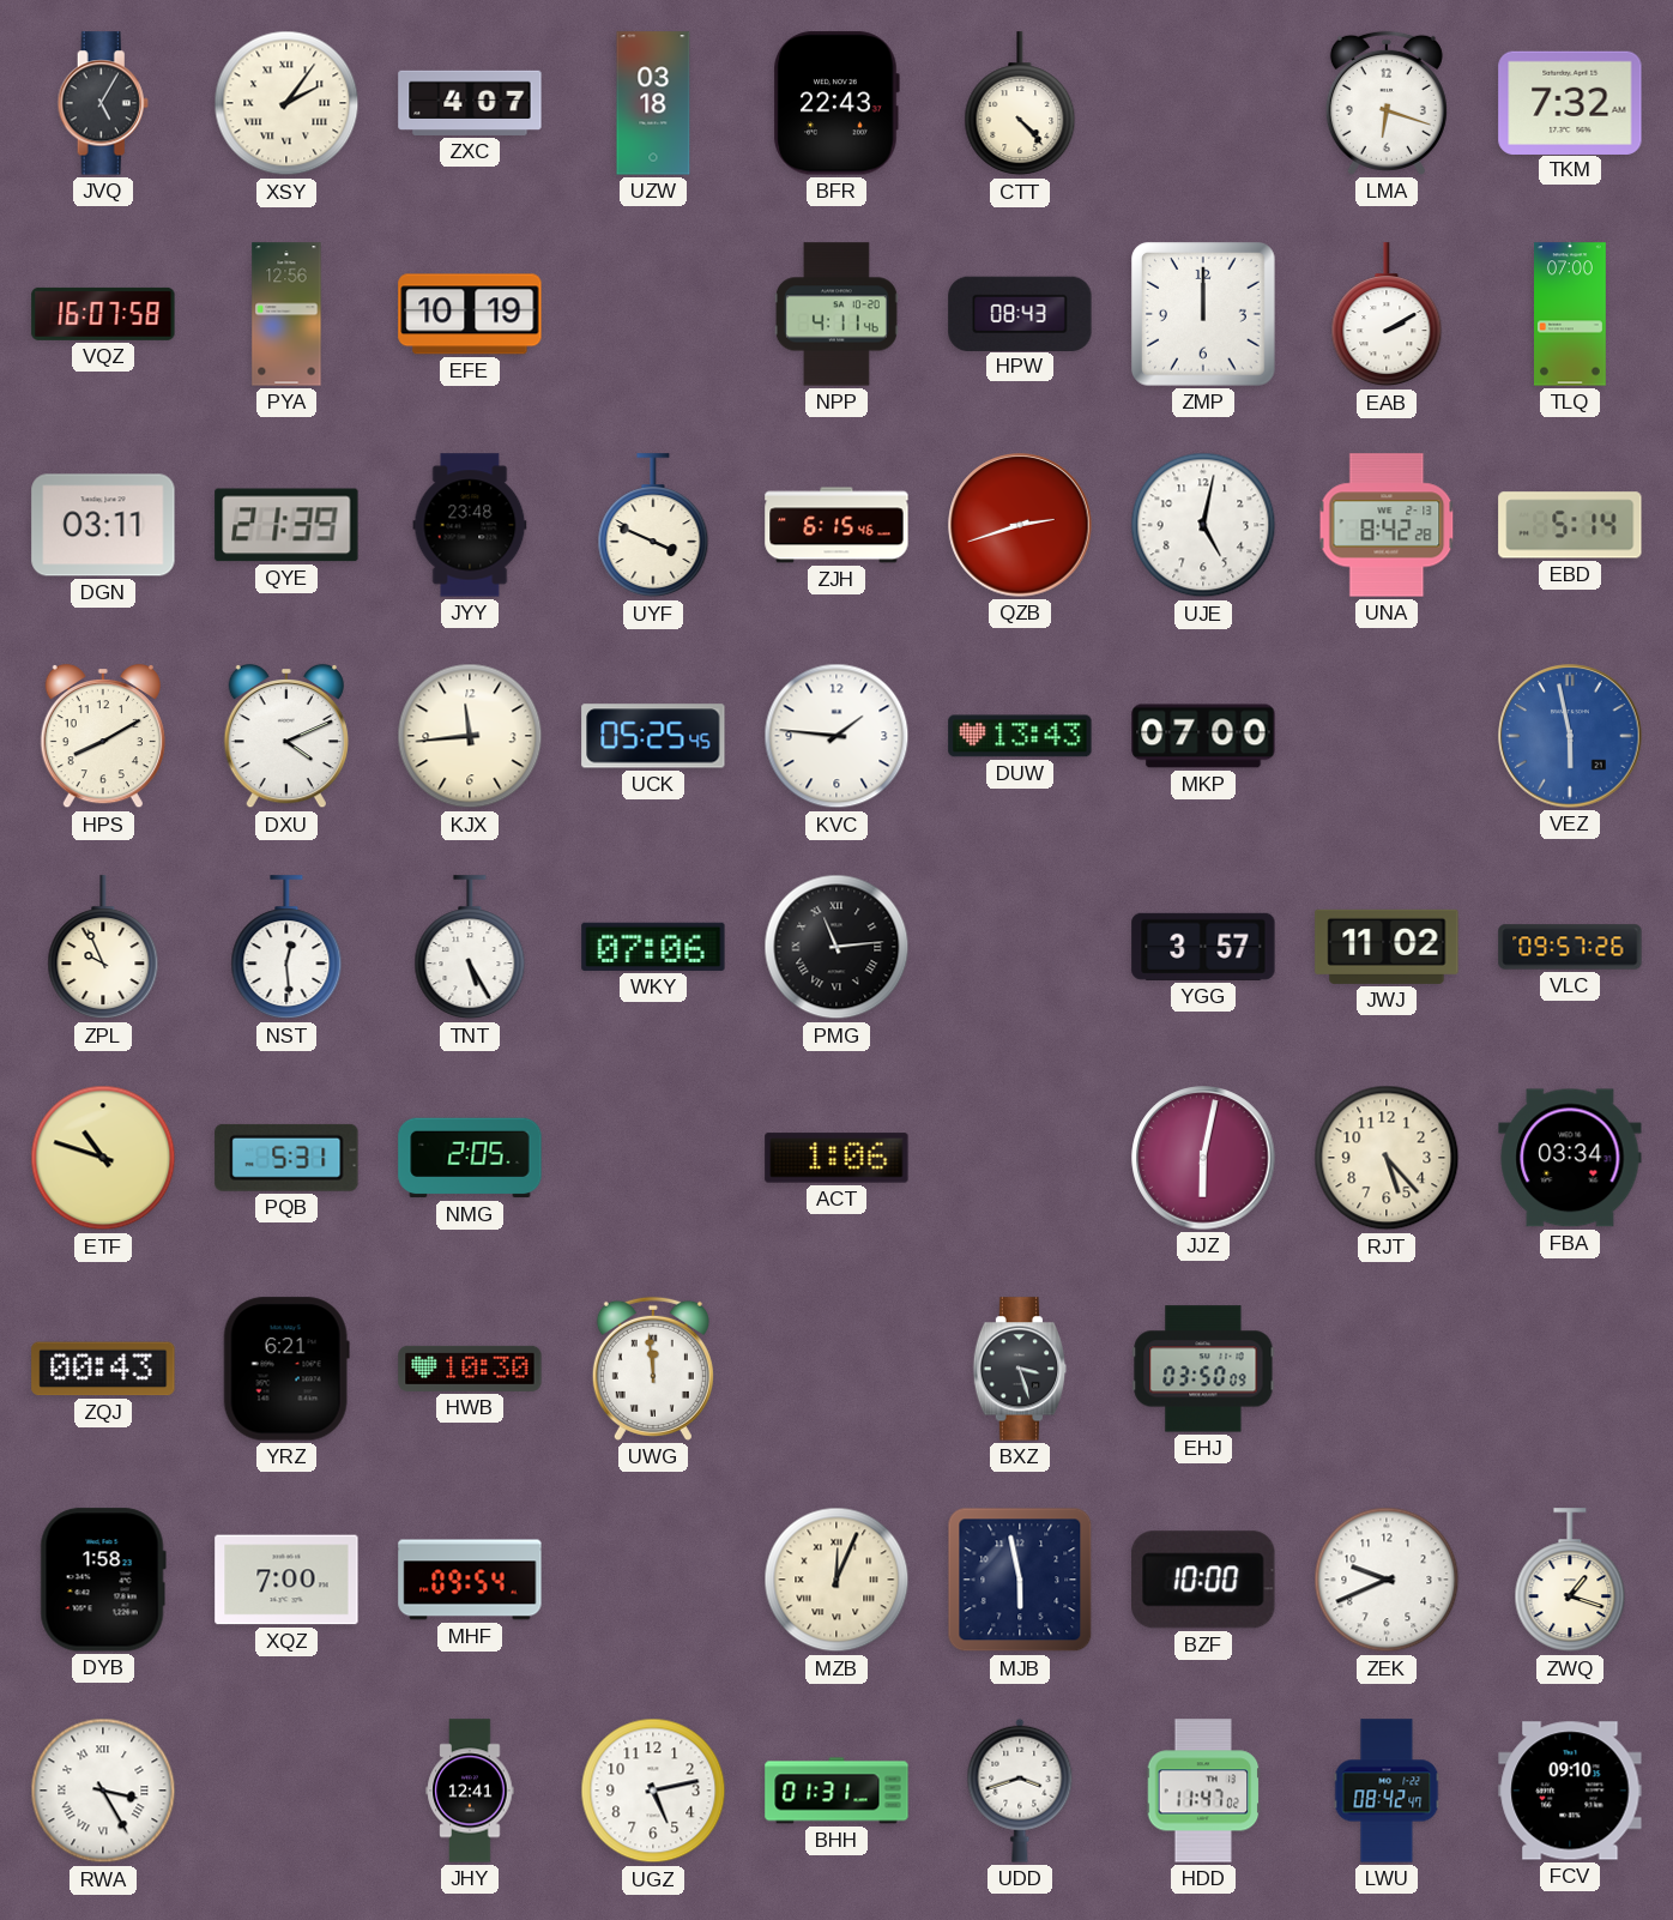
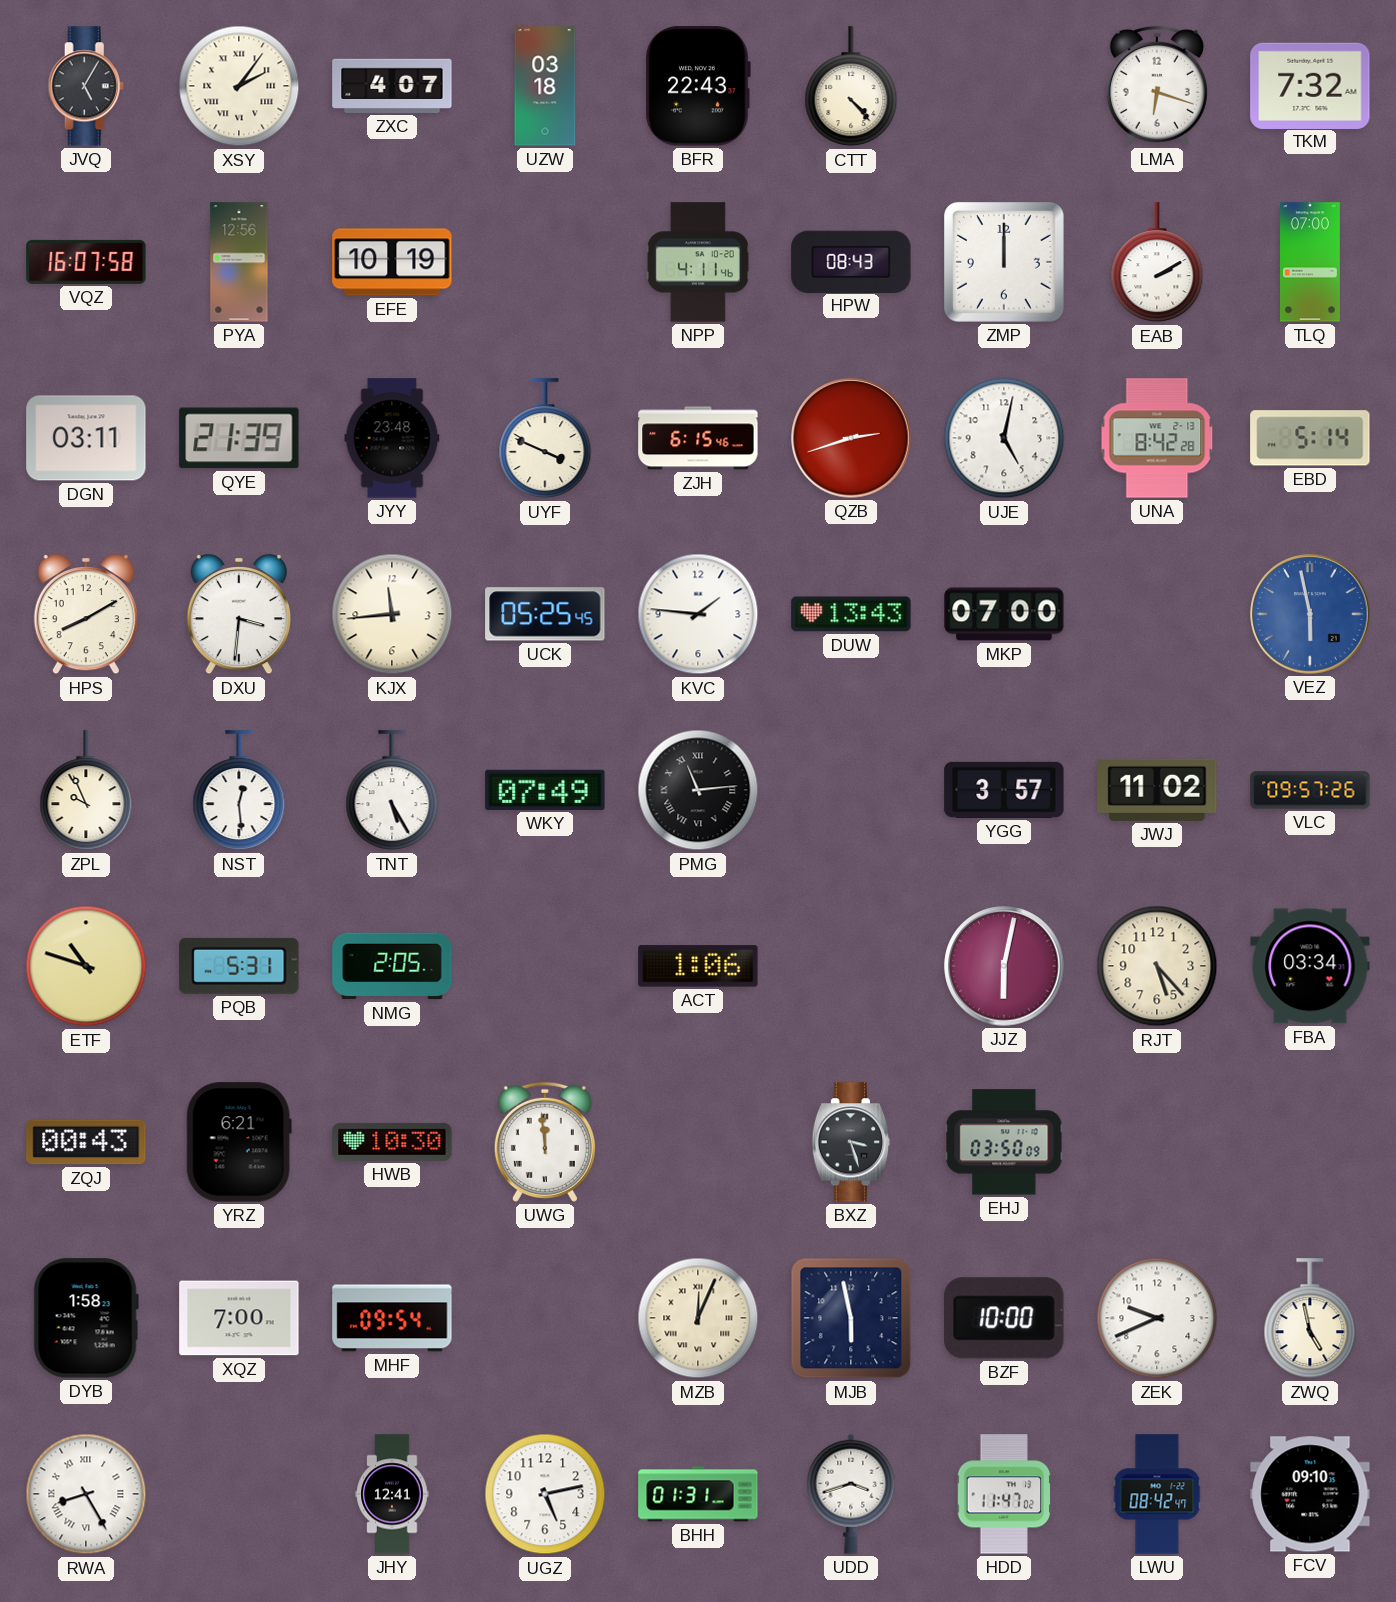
DXU: 4:11 -> 3:31 (239, 614)
WKY: 07:06 -> 07:49 (545, 790)
ZWQ: 1:18 -> 4:58 (1310, 1319)
RWA: 3:25 -> 8:25 (86, 1494)
